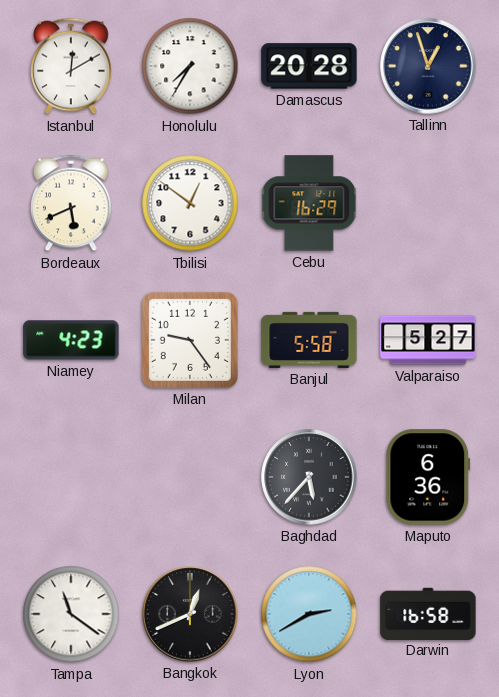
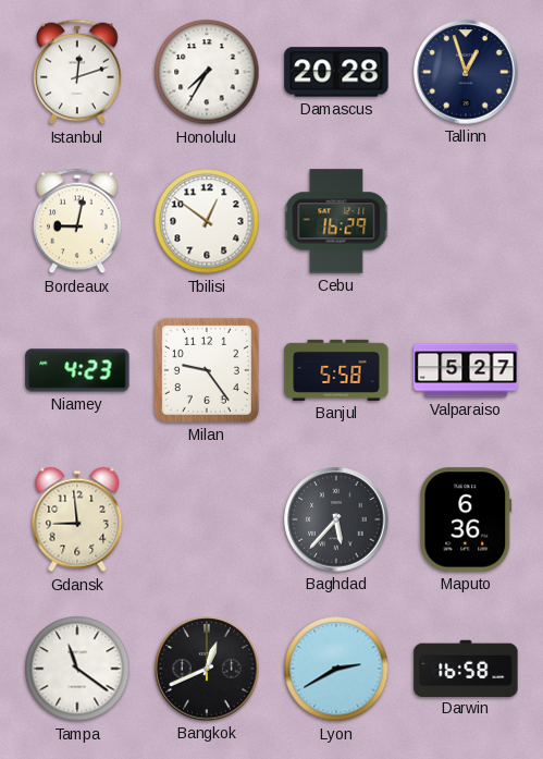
Istanbul: 12:10 -> 12:12 (77, 72)
Bordeaux: 5:41 -> 9:02 (77, 221)
Gdansk: none -> 8:59 (77, 519)
